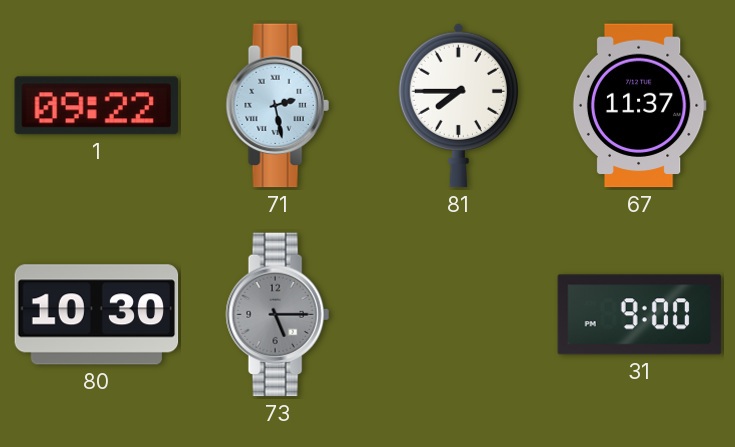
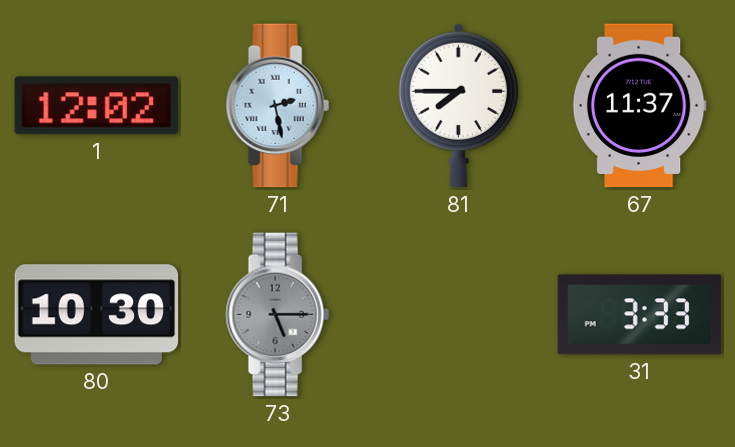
1: 09:22 -> 12:02 (96, 106)
31: 9:00 -> 3:33 (640, 315)
